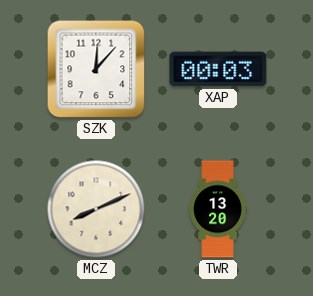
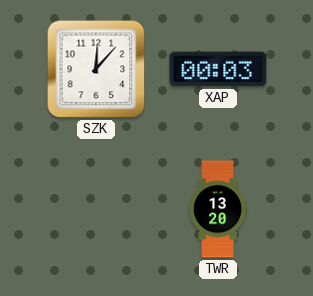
MCZ: 8:11 -> none (96, 209)
